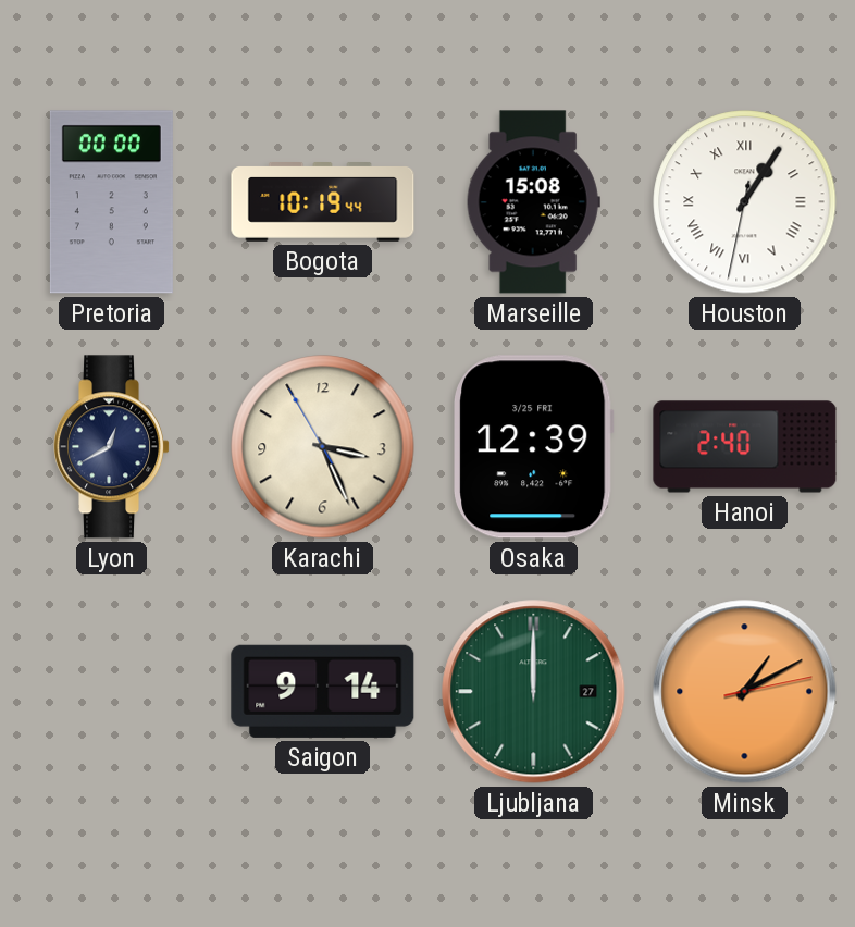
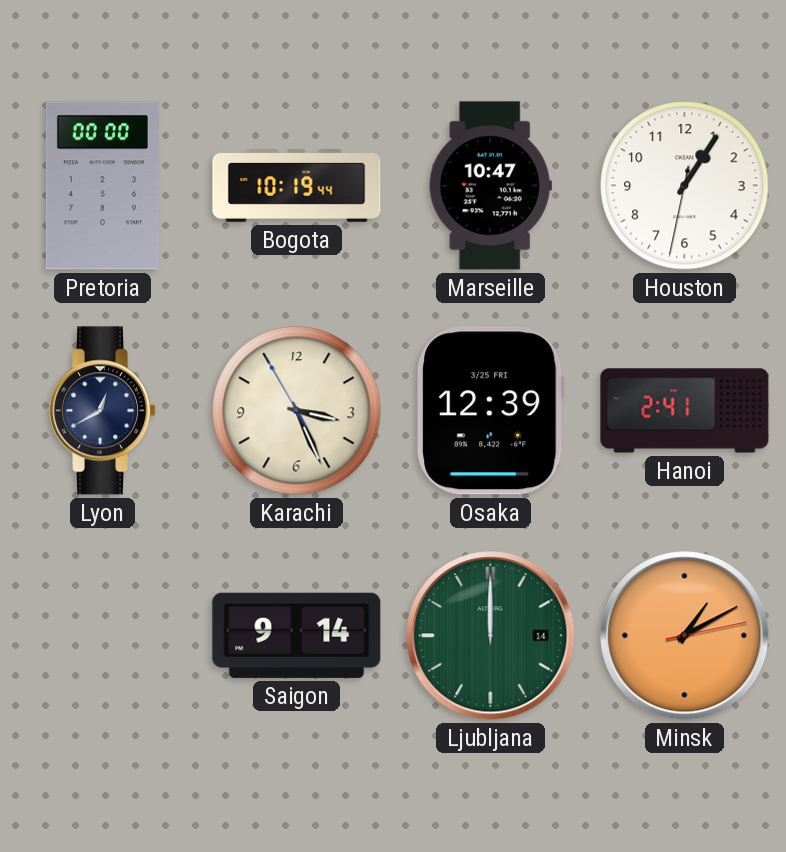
Marseille: 15:08 -> 10:47 (490, 186)
Houston numerals: Roman -> Arabic (685, 186)
Hanoi: 2:40 -> 2:41 (685, 411)
Ljubljana date: 27 -> 14 (491, 636)
